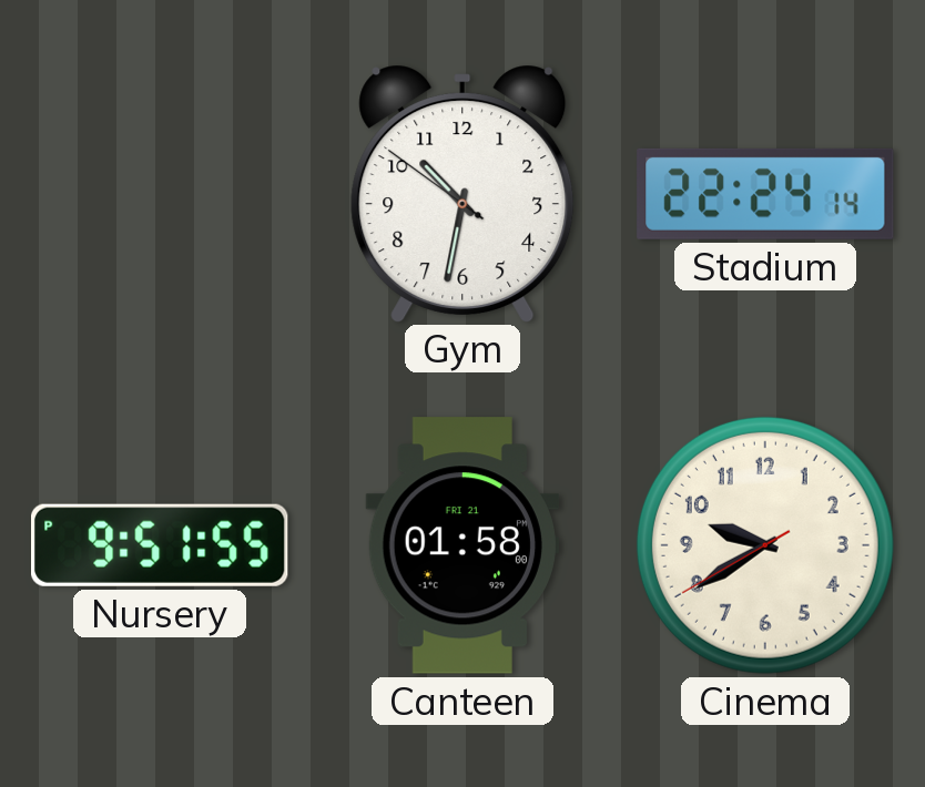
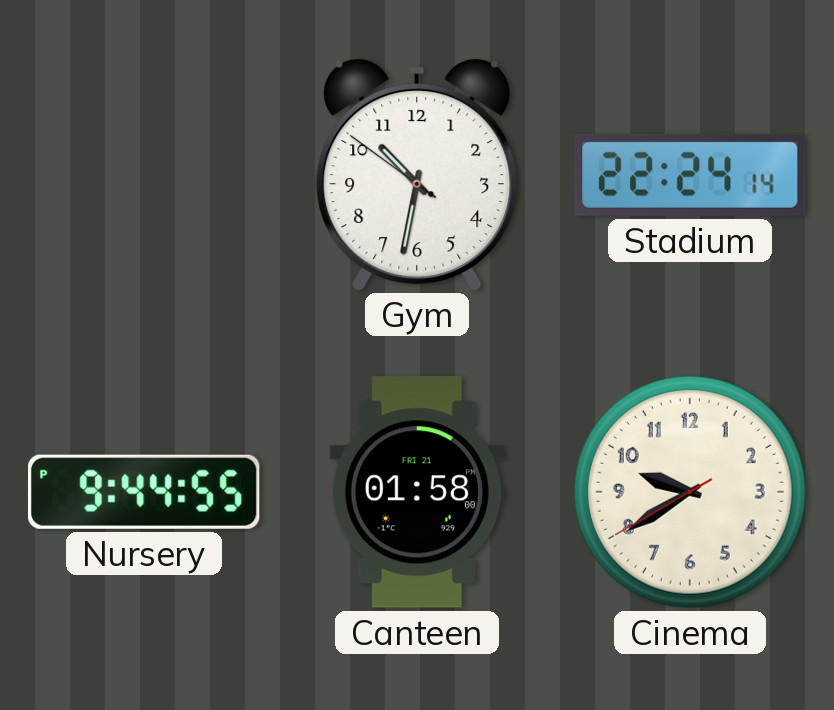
Nursery: 9:51 -> 9:44 (145, 492)
